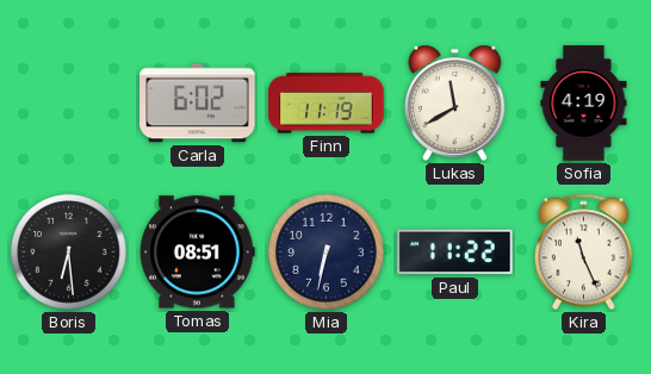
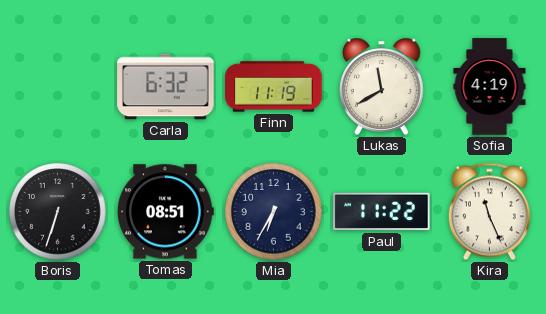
Carla: 6:02 -> 6:32 (166, 87)
Boris: 6:29 -> 6:33 (58, 212)
Mia: 6:32 -> 6:35 (274, 212)
